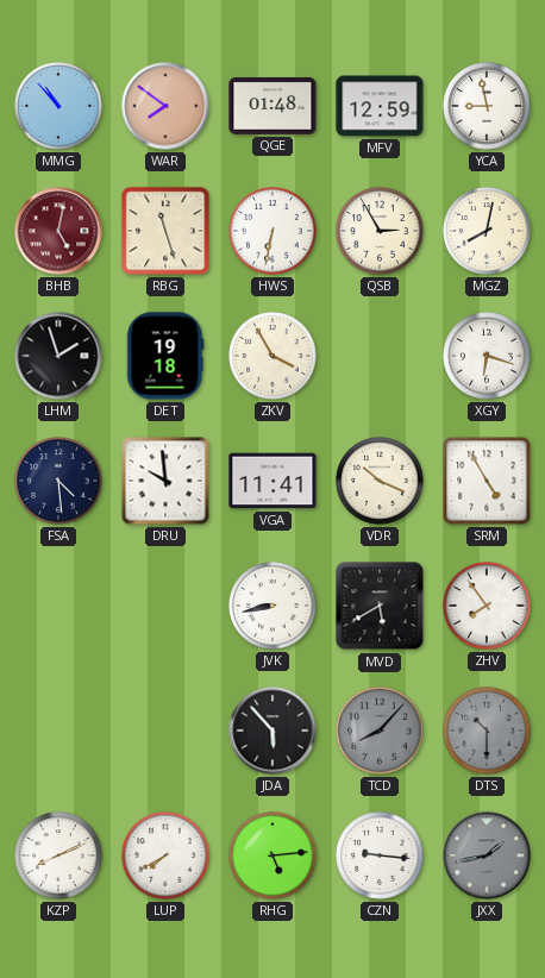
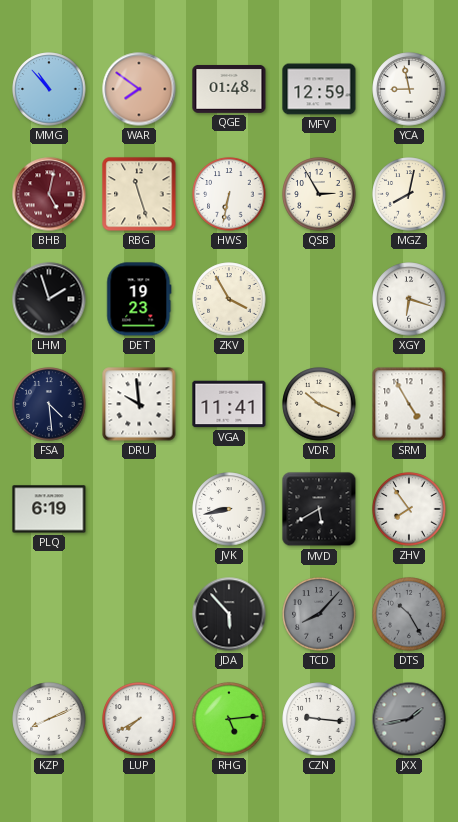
DET: 19:18 -> 19:23 (139, 299)
PLQ: none -> 6:19 (49, 509)
DTS: 10:30 -> 10:25 (409, 614)
